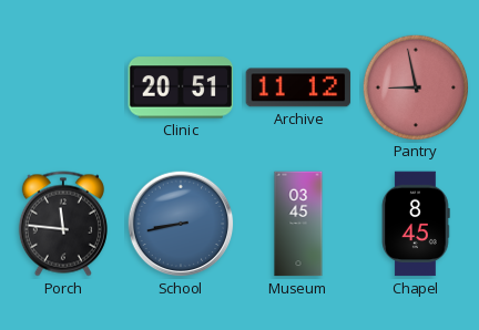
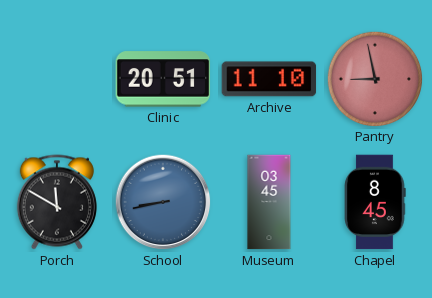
Archive: 11:12 -> 11:10 (269, 79)
Porch: 11:46 -> 11:50 (57, 202)
